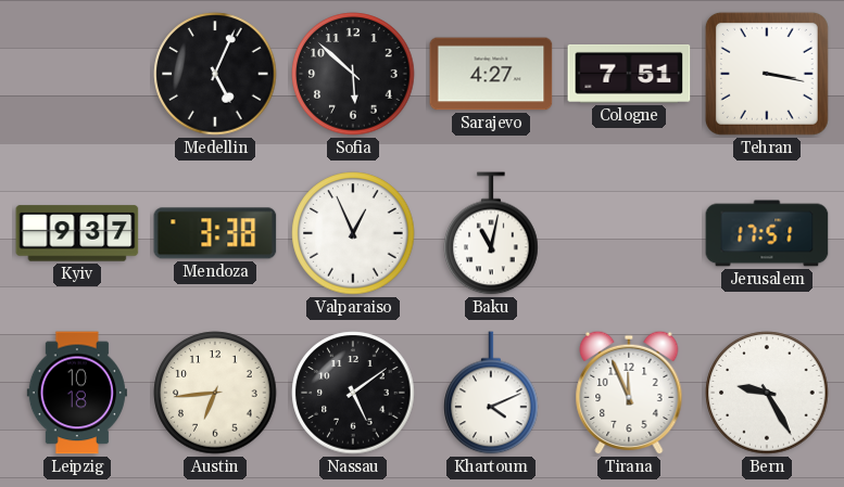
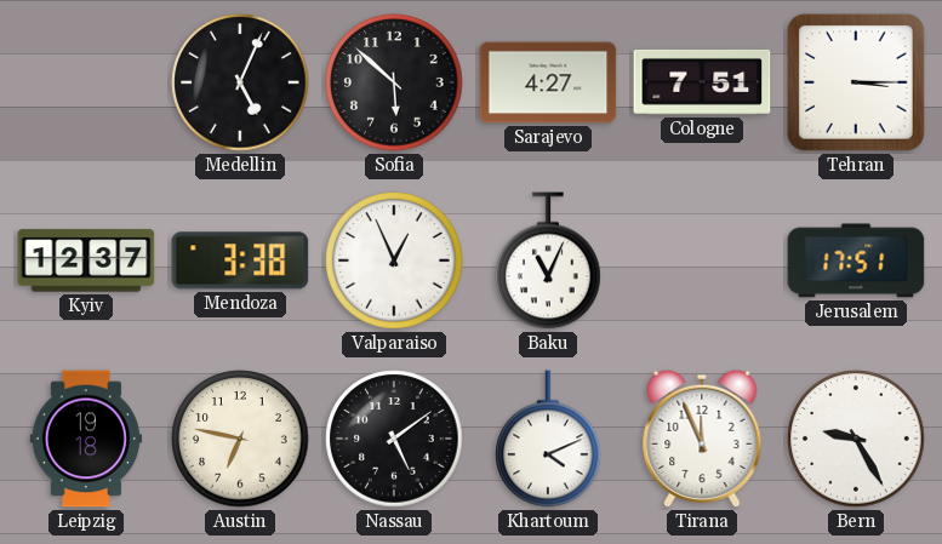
Tehran: 3:17 -> 3:15 (856, 82)
Kyiv: 9:37 -> 12:37 (86, 260)
Baku: 11:02 -> 11:04 (548, 260)
Leipzig: 10:18 -> 19:18 (86, 439)
Austin: 6:44 -> 6:47 (240, 439)
